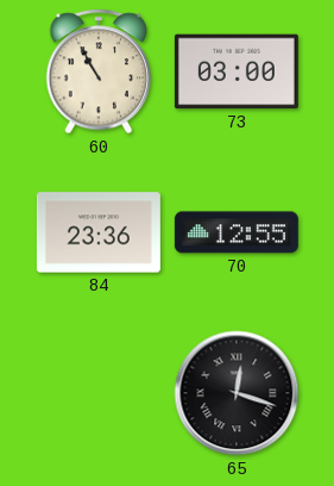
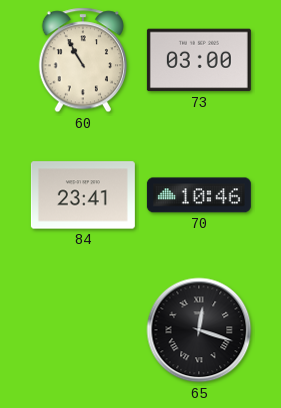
84: 23:36 -> 23:41 (83, 195)
70: 12:55 -> 10:46 (199, 195)
